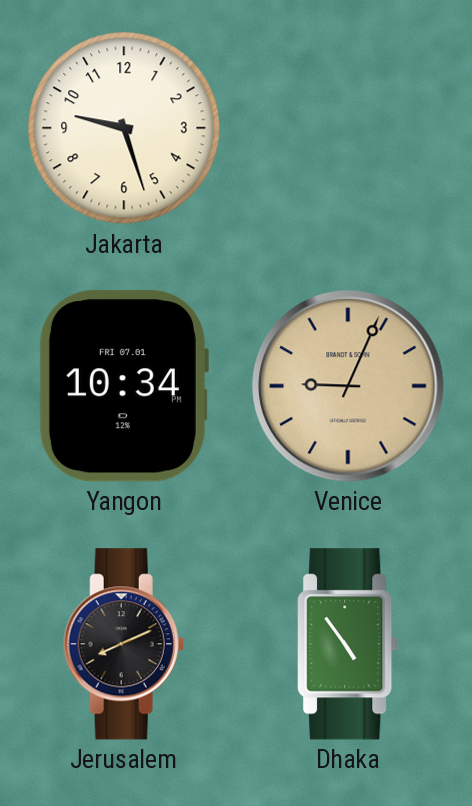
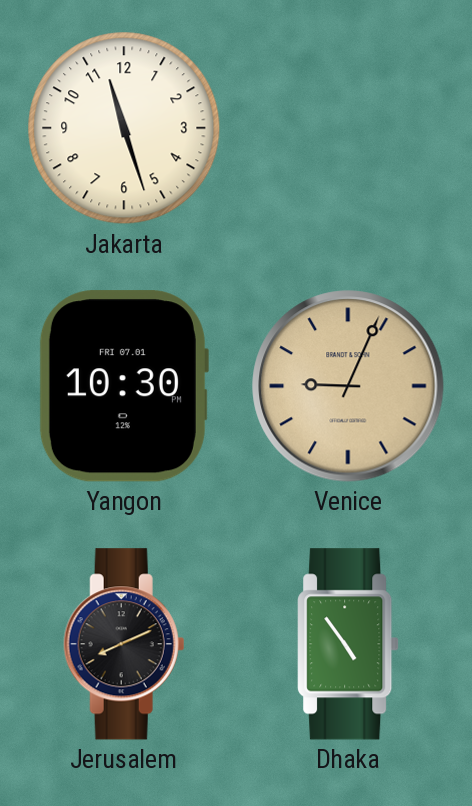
Jakarta: 9:27 -> 11:27 (124, 128)
Yangon: 10:34 -> 10:30 (123, 386)
